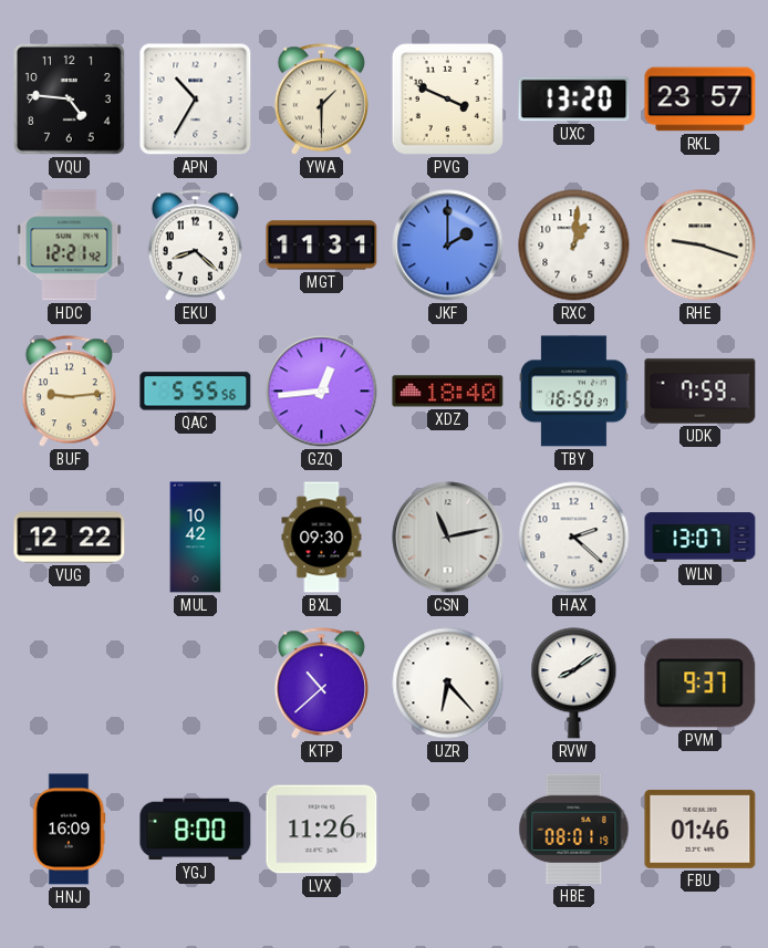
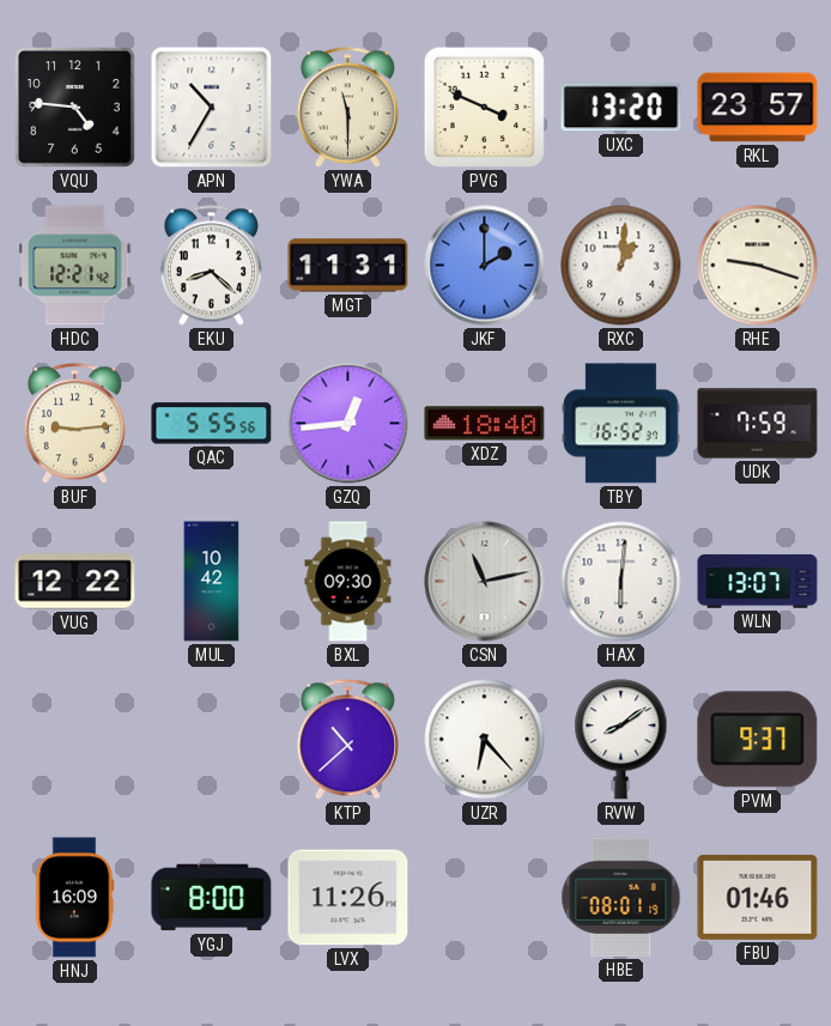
YWA: 1:30 -> 11:30 (347, 108)
TBY: 16:50 -> 16:52 (621, 424)
HAX: 2:22 -> 6:01 (621, 582)
